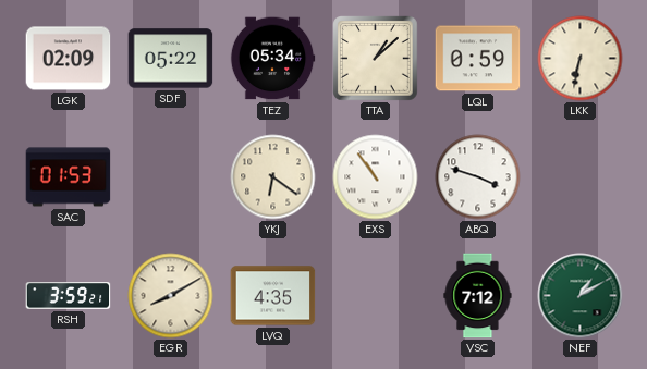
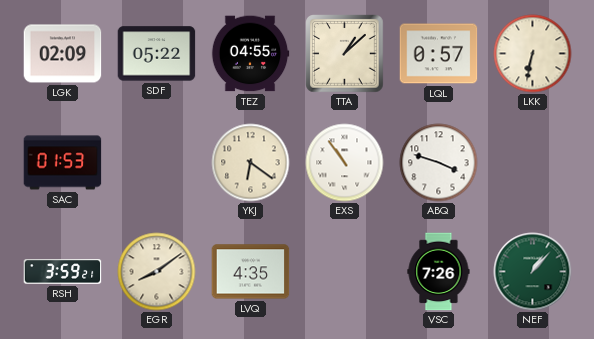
TEZ: 05:34 -> 04:55 (250, 54)
LQL: 0:59 -> 0:57 (439, 54)
EGR: 8:10 -> 8:09 (157, 272)
VSC: 7:12 -> 7:26 (439, 272)
NEF: 1:10 -> 1:07 (533, 272)
